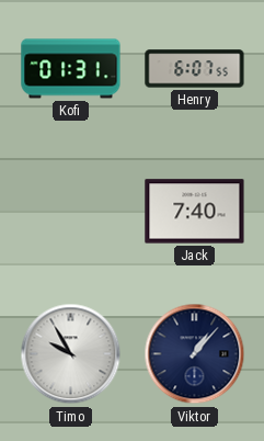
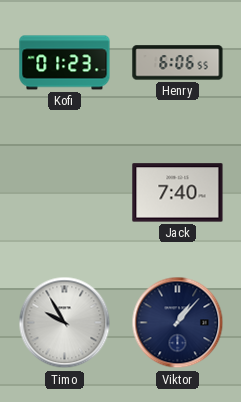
Kofi: 01:31 -> 01:23 (65, 63)
Henry: 6:07 -> 6:06 (178, 63)
